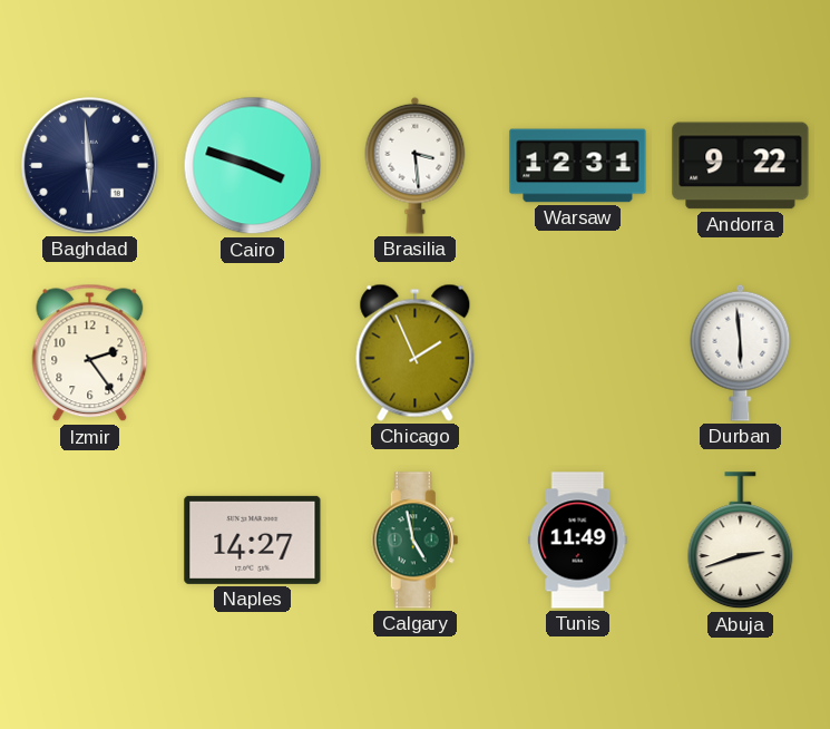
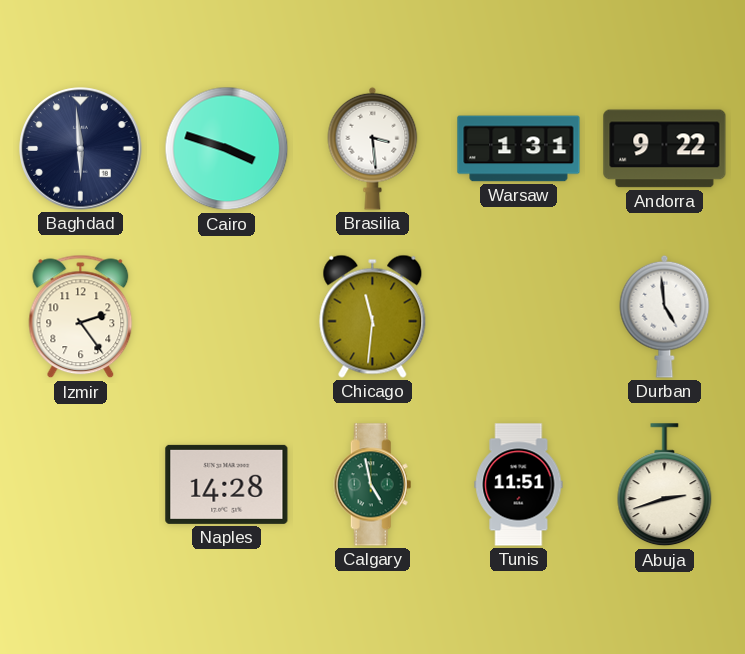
Warsaw: 12:31 -> 1:31 (519, 149)
Chicago: 1:56 -> 11:31 (373, 316)
Durban: 5:59 -> 4:59 (665, 316)
Naples: 14:27 -> 14:28 (227, 484)
Tunis: 11:49 -> 11:51 (519, 485)
